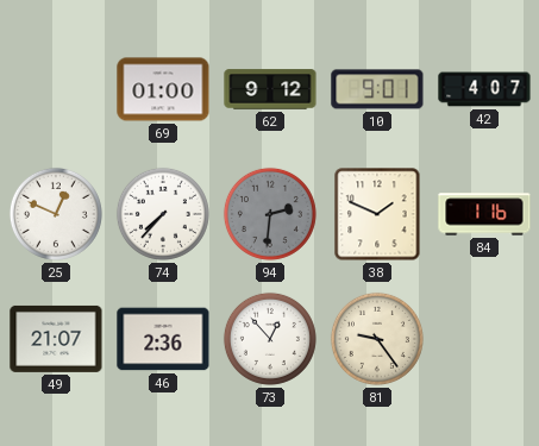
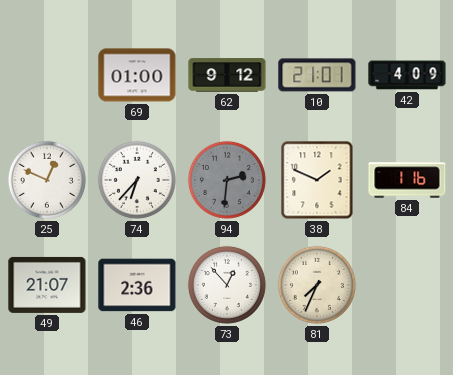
10: 9:01 -> 21:01 (317, 75)
42: 4:07 -> 4:09 (407, 75)
74: 7:37 -> 6:37 (137, 180)
81: 9:24 -> 7:34 (317, 285)
